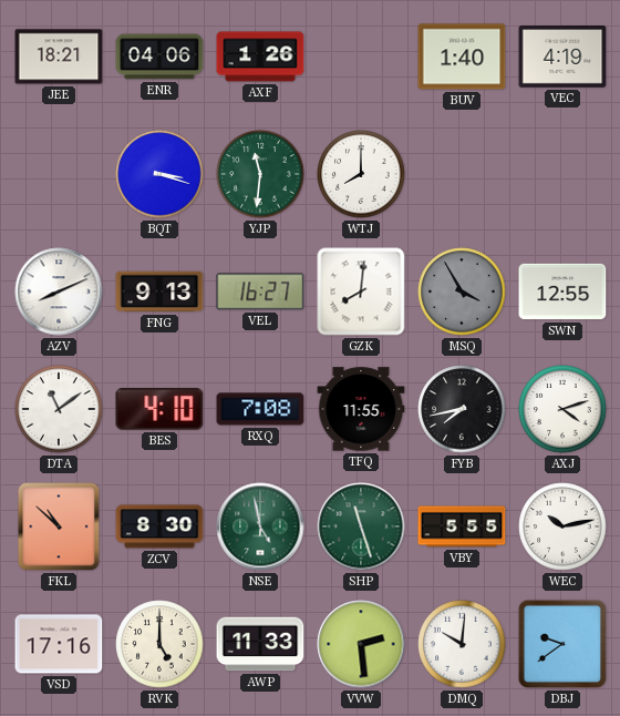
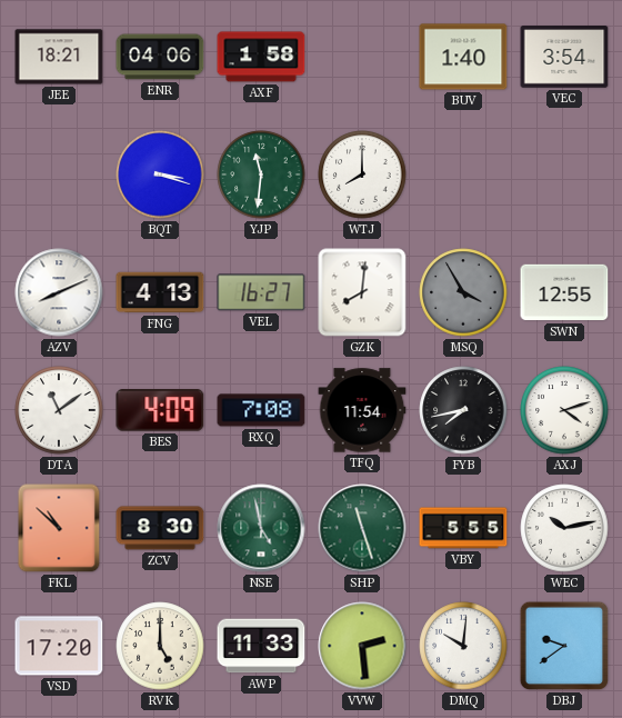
AXF: 1:26 -> 1:58 (261, 57)
VEC: 4:19 -> 3:54 (564, 57)
FNG: 9:13 -> 4:13 (160, 292)
BES: 4:10 -> 4:09 (160, 410)
TFQ: 11:55 -> 11:54 (362, 410)
VSD: 17:16 -> 17:20 (59, 646)
